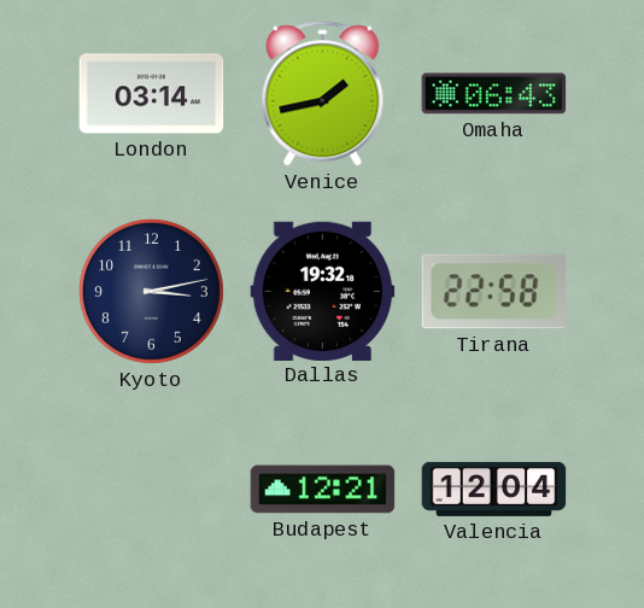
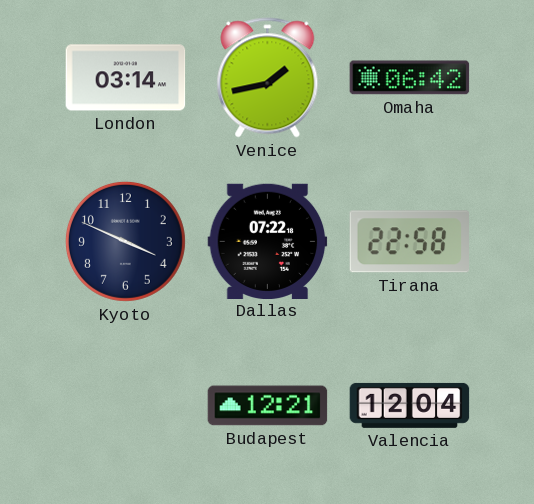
Omaha: 06:43 -> 06:42 (410, 78)
Kyoto: 3:13 -> 3:49 (125, 241)
Dallas: 19:32 -> 07:22 (268, 241)
